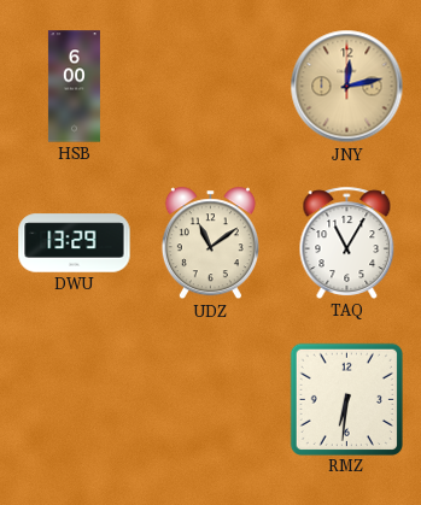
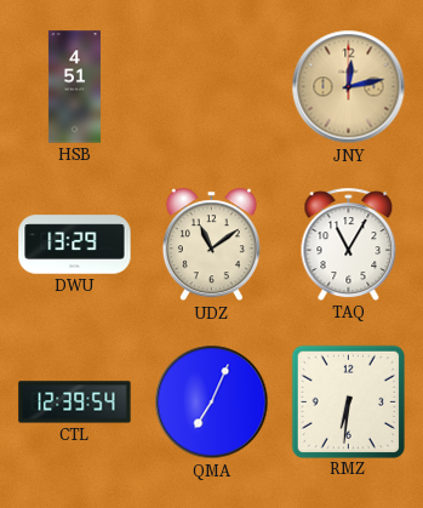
HSB: 6:00 -> 4:51 (74, 87)
CTL: none -> 12:39 (75, 403)
QMA: none -> 7:04 (212, 403)
